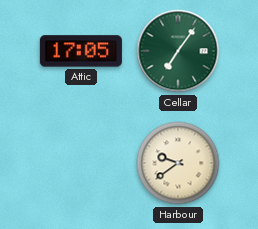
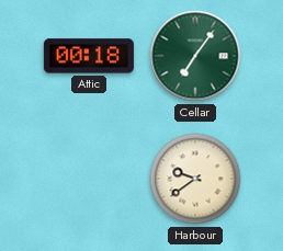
Attic: 17:05 -> 00:18 (89, 56)
